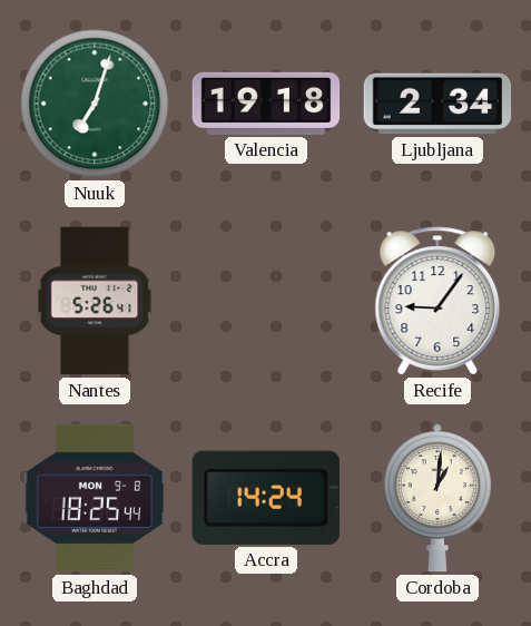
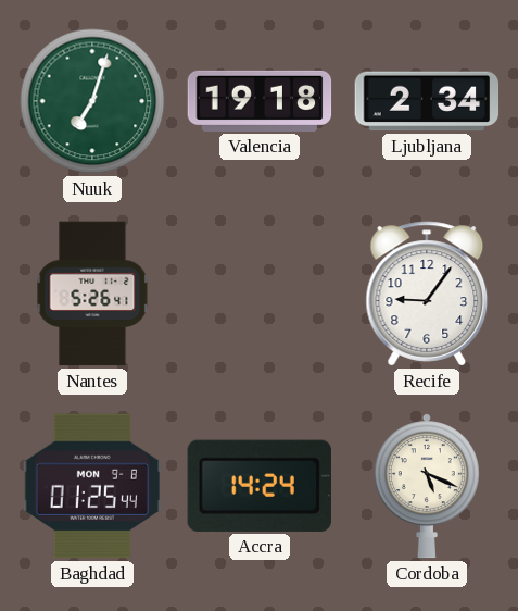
Baghdad: 18:25 -> 01:25 (91, 486)
Cordoba: 1:01 -> 5:19 (427, 486)
